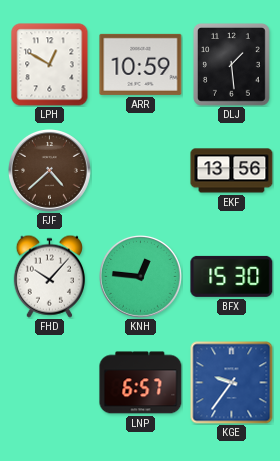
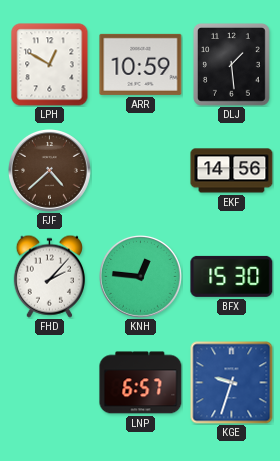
EKF: 13:56 -> 14:56 (232, 171)
FHD: 10:07 -> 2:07 (49, 276)
KGE: 9:36 -> 9:33 (232, 383)
